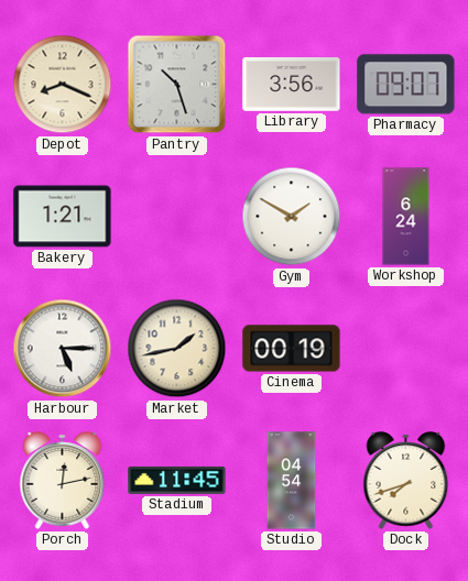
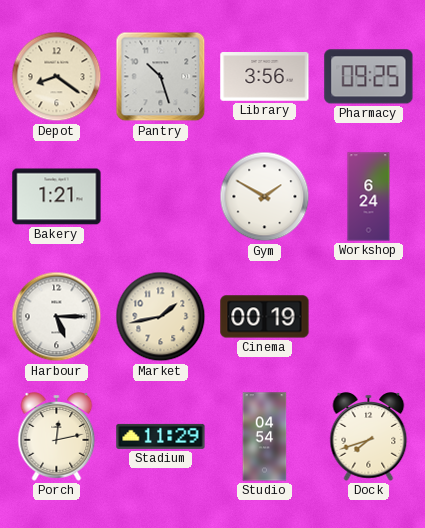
Depot: 8:19 -> 8:21 (57, 77)
Pharmacy: 09:07 -> 09:25 (369, 77)
Stadium: 11:45 -> 11:29 (161, 436)
